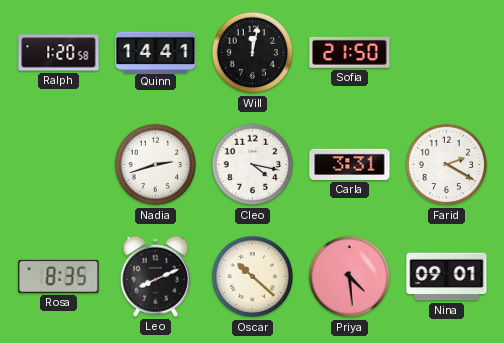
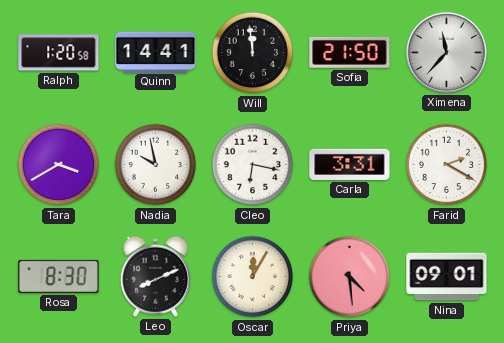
Will: 12:02 -> 11:59 (253, 53)
Ximena: none -> 11:37 (446, 52)
Tara: none -> 3:40 (59, 165)
Nadia: 2:42 -> 9:58 (156, 165)
Cleo: 4:17 -> 6:17 (253, 165)
Rosa: 8:35 -> 8:30 (59, 276)
Oscar: 10:22 -> 12:05 (253, 277)
